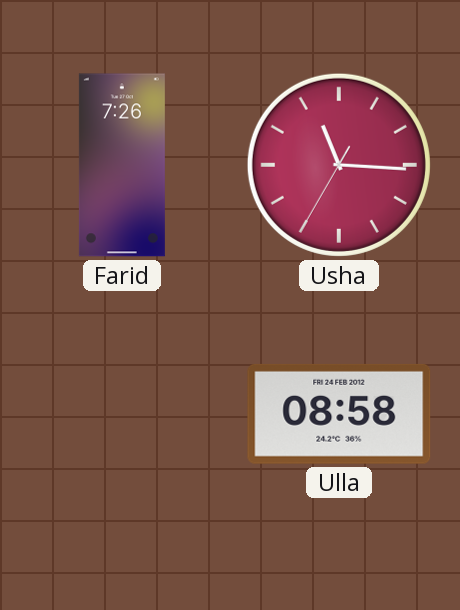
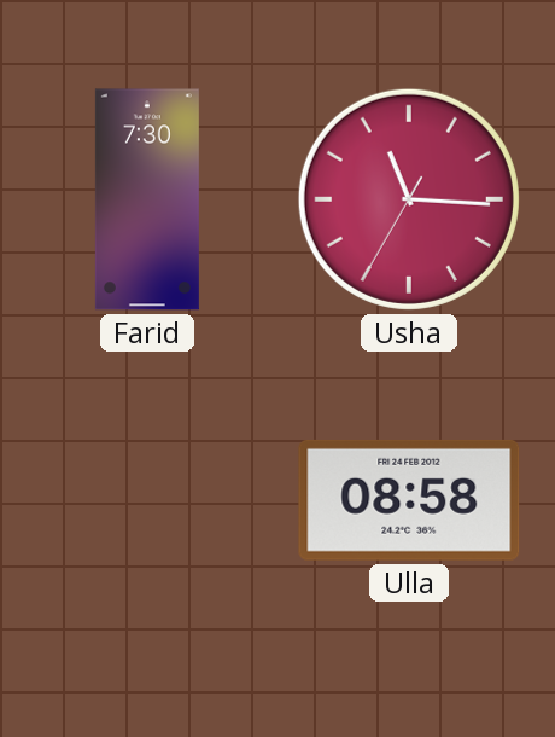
Farid: 7:26 -> 7:30 (147, 199)
